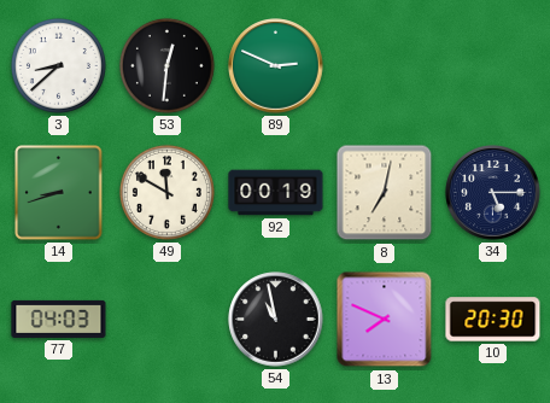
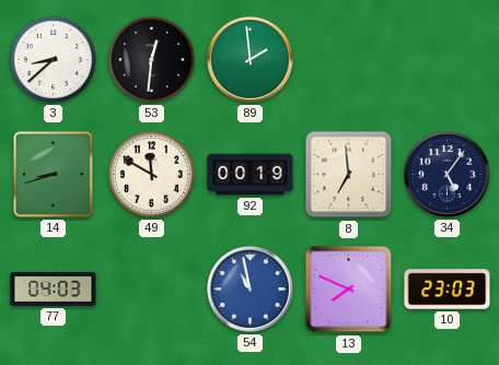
89: 2:49 -> 1:59 (251, 60)
8: 7:02 -> 6:59 (349, 175)
34: 5:15 -> 5:06 (448, 175)
54 dial: black -> blue (251, 290)
10: 20:30 -> 23:03 (448, 290)
